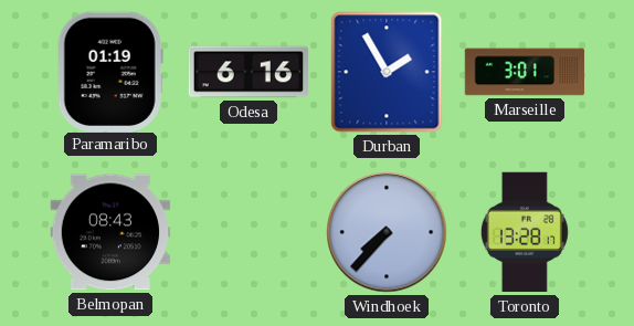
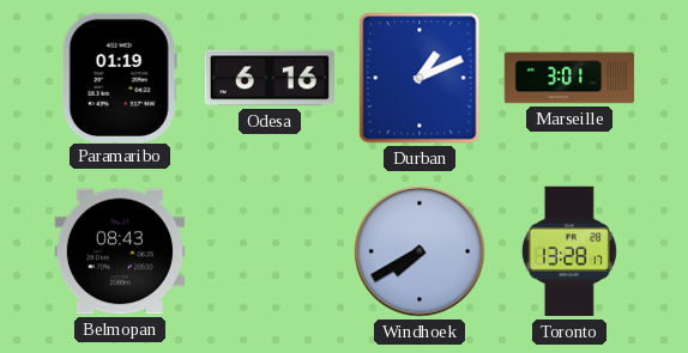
Durban: 1:55 -> 1:11 (420, 78)
Windhoek: 7:37 -> 7:40 (420, 251)
